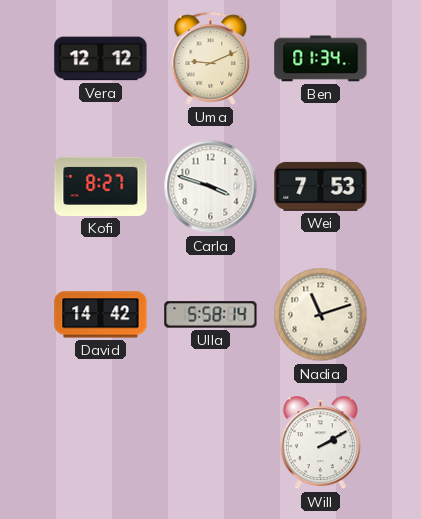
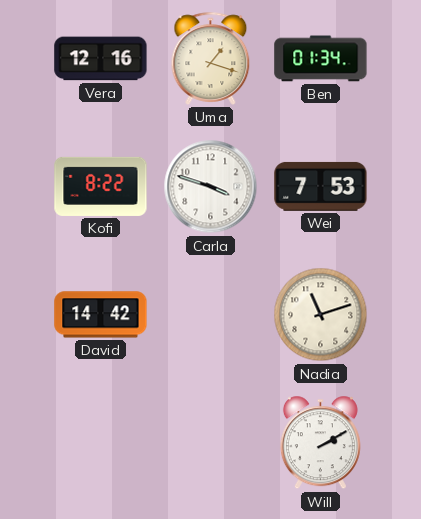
Vera: 12:12 -> 12:16 (101, 59)
Uma: 9:11 -> 1:18 (211, 58)
Kofi: 8:27 -> 8:22 (101, 186)
Ulla: 5:58 -> none (211, 315)
